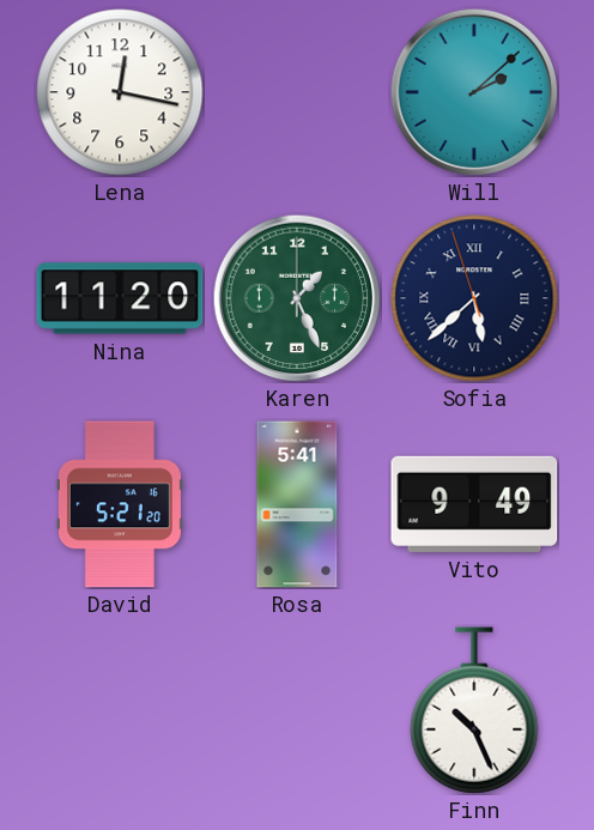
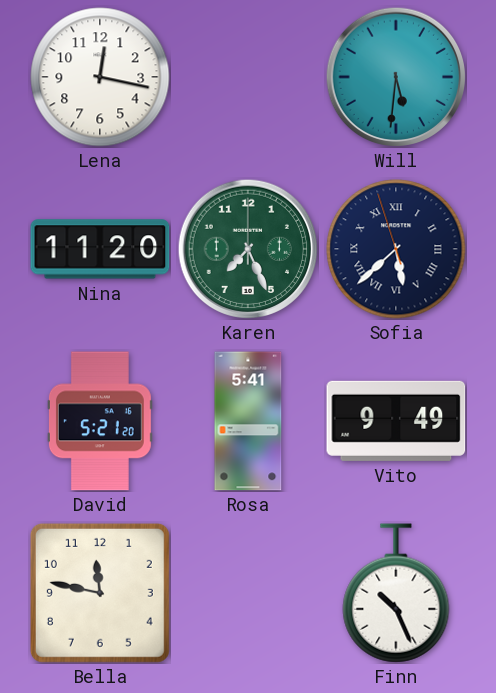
Will: 2:08 -> 5:31 (396, 77)
Karen: 1:26 -> 7:26 (248, 249)
Bella: none -> 11:47 (100, 593)
